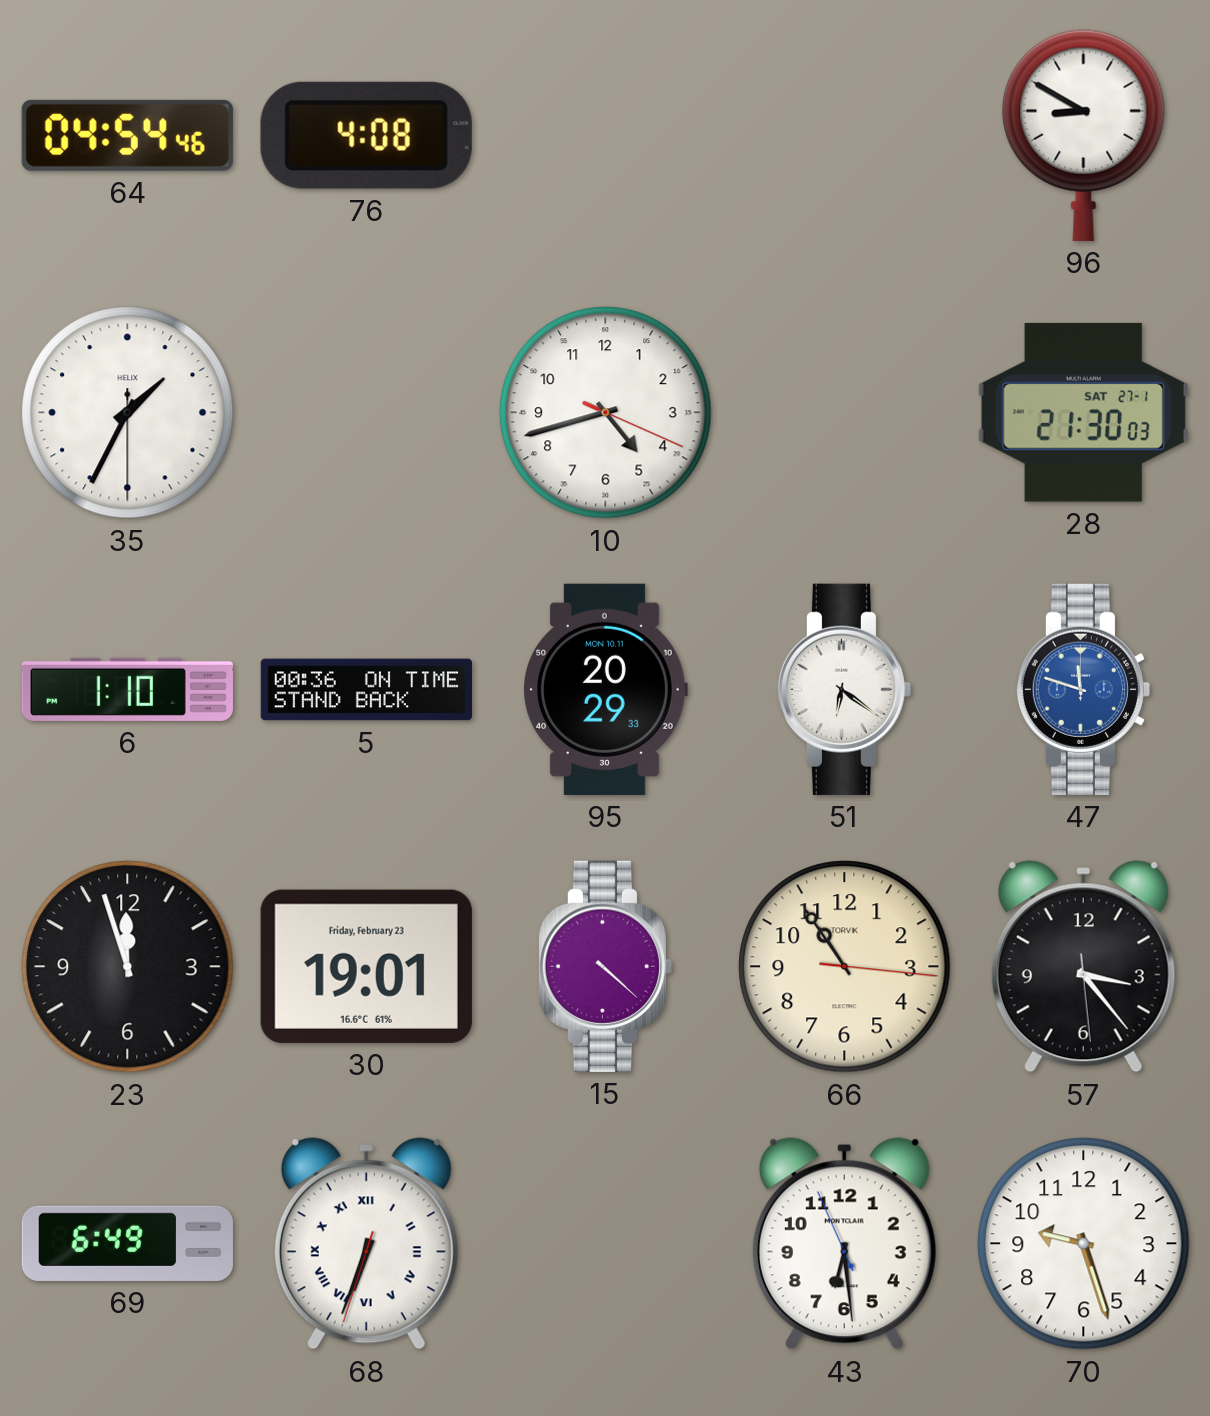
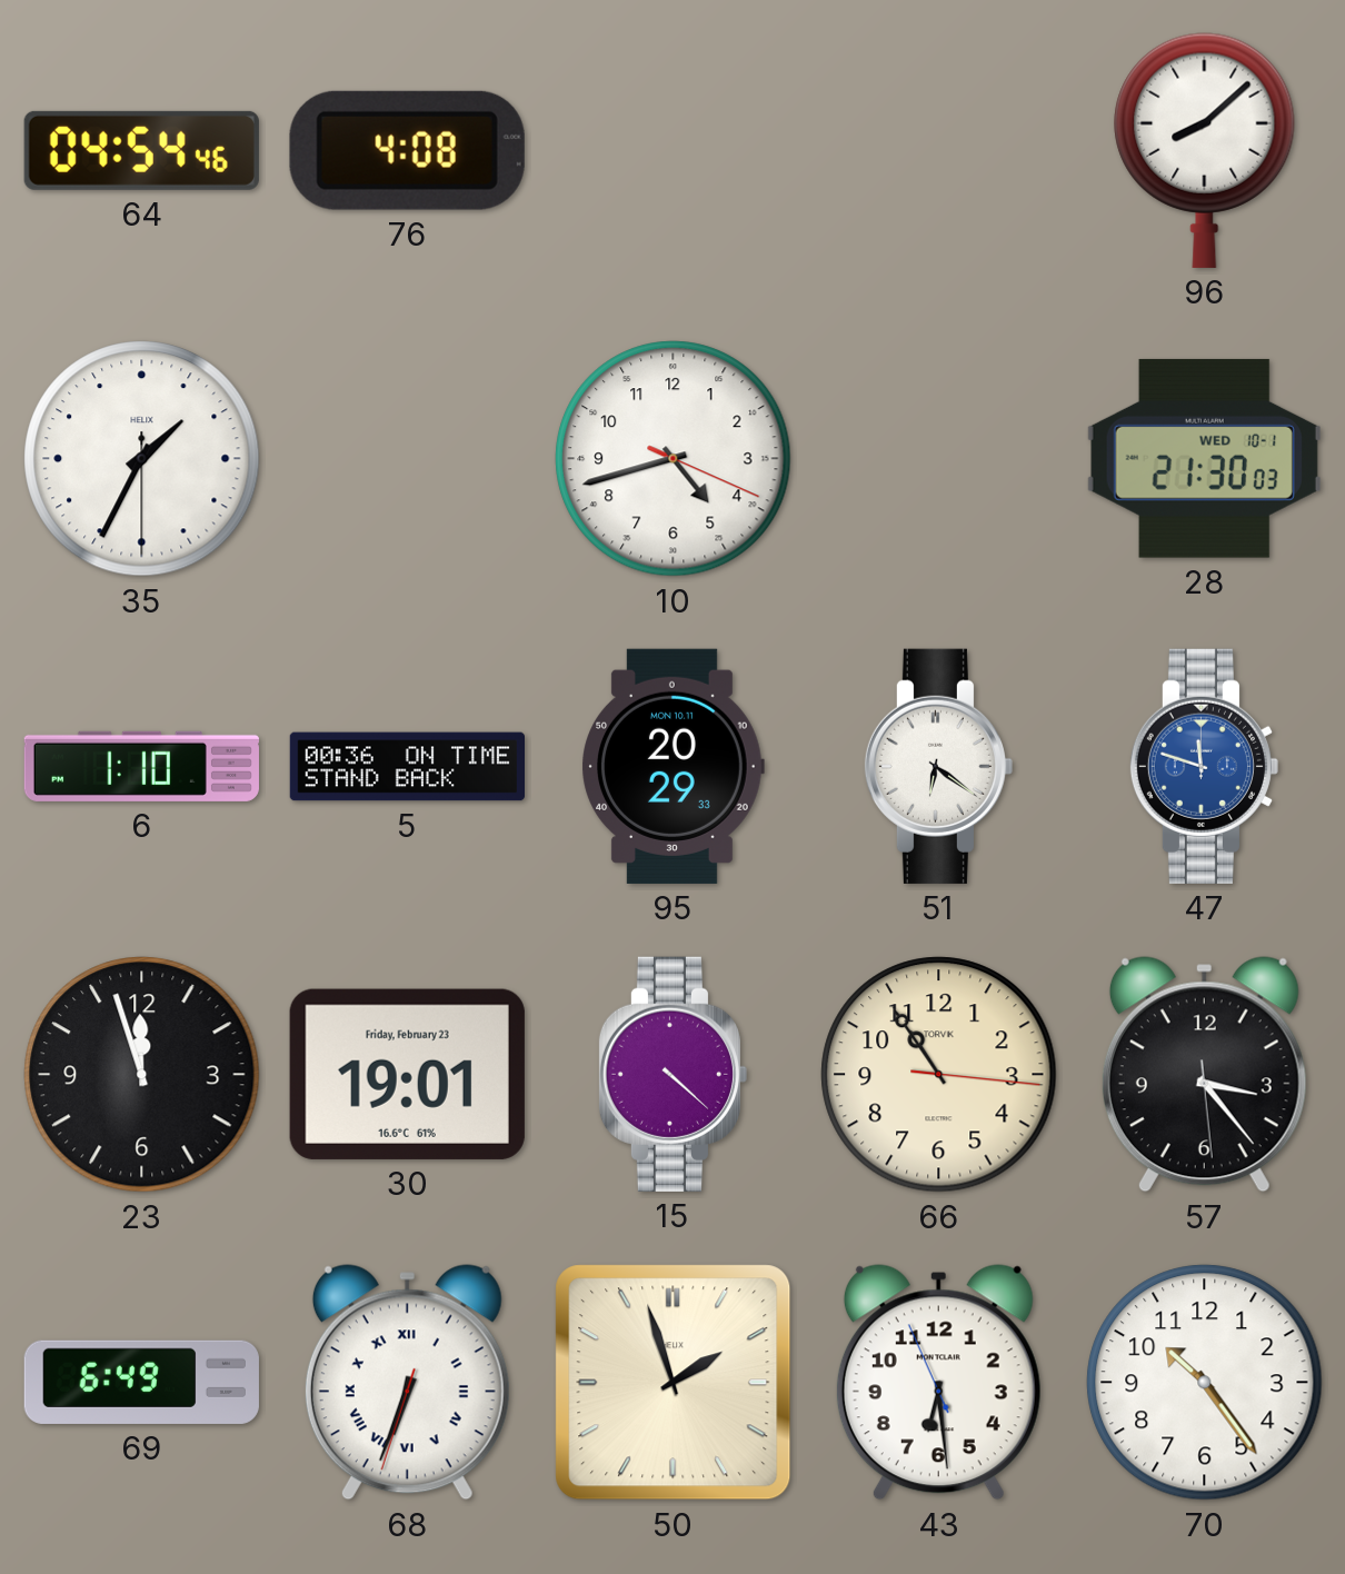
96: 8:50 -> 8:08 (1205, 150)
28 date: SAT 27-1 -> WED 10-1 (1204, 458)
50: none -> 1:57 (674, 1383)
70: 9:27 -> 10:24 (1205, 1383)
